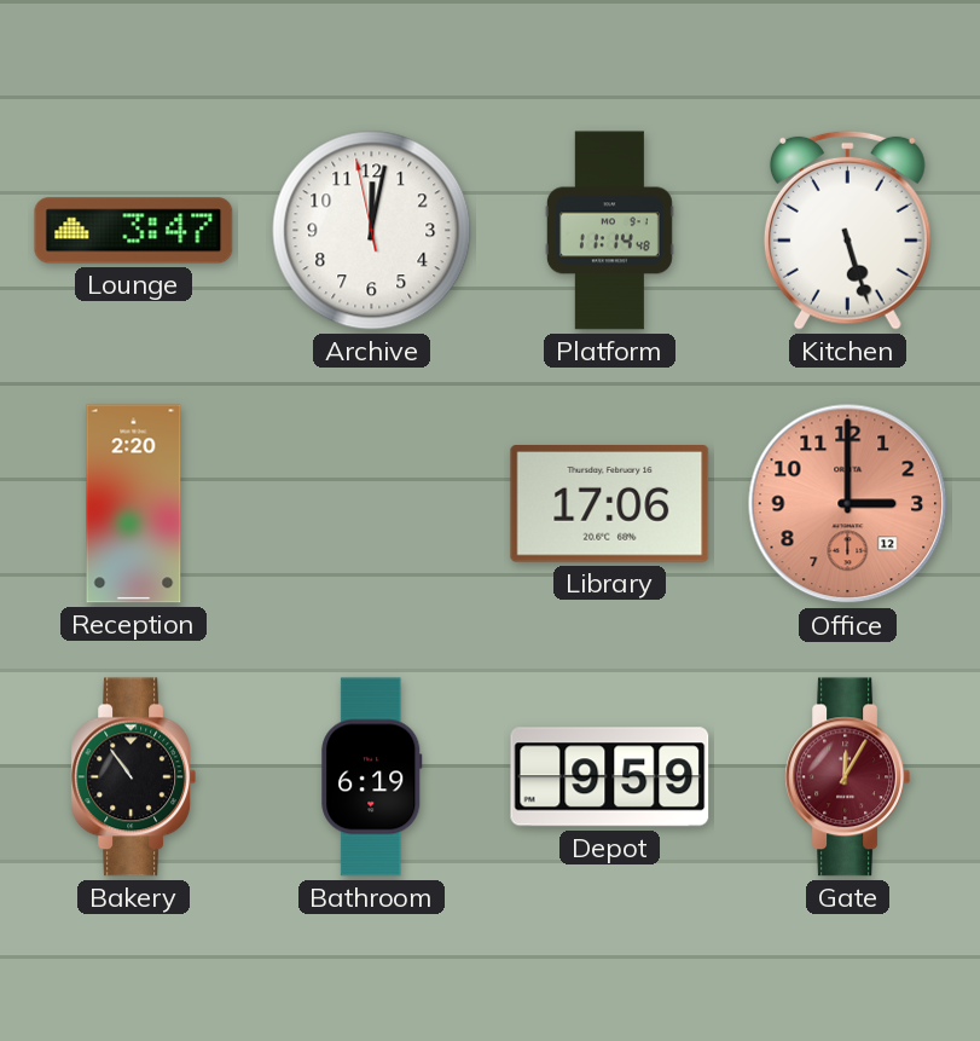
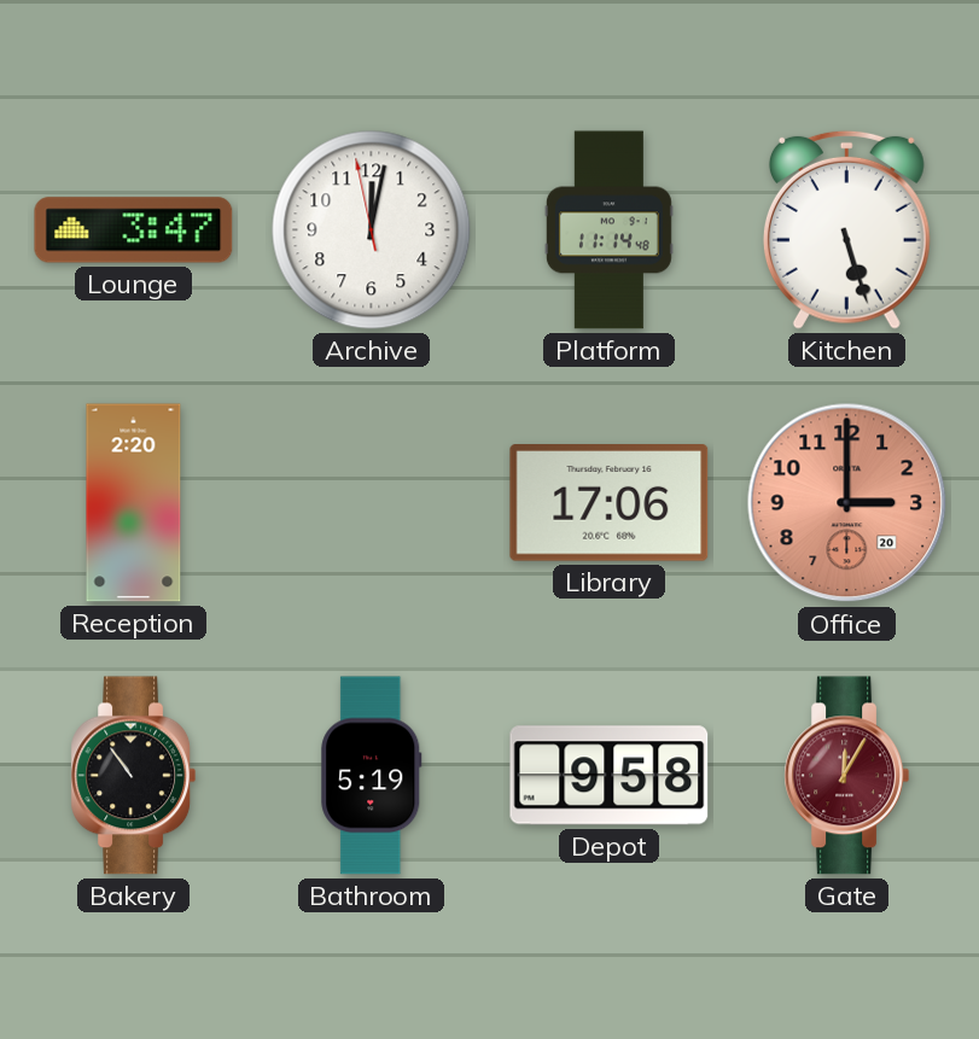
Office date: 12 -> 20 (847, 503)
Bathroom: 6:19 -> 5:19 (372, 776)
Depot: 9:59 -> 9:58 (610, 776)
